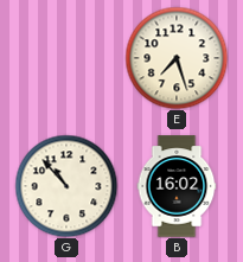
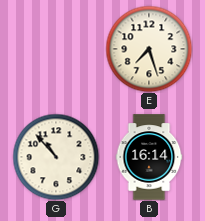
B: 16:02 -> 16:14 (149, 157)
